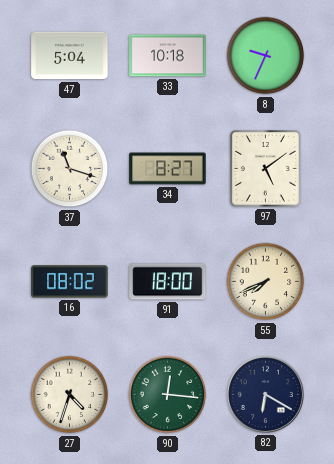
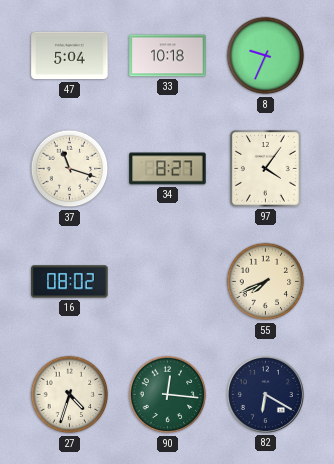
97: 5:09 -> 4:06 (266, 169)
91: 18:00 -> none (168, 282)
